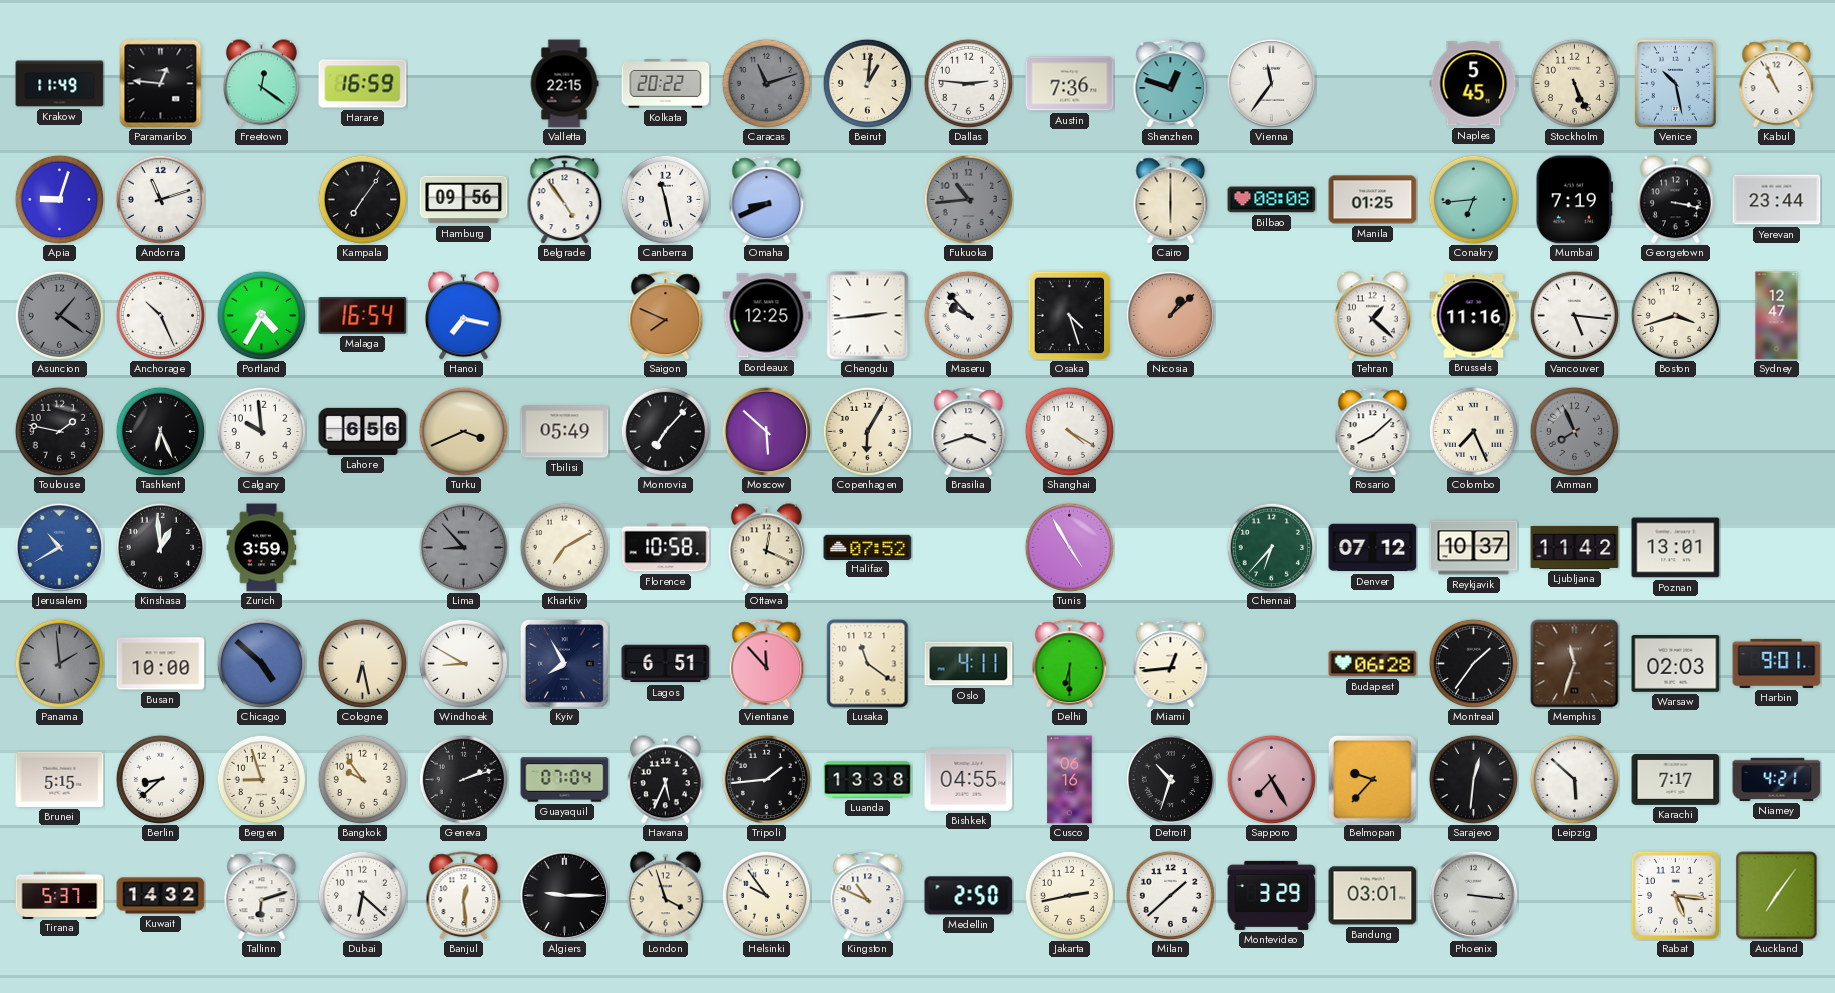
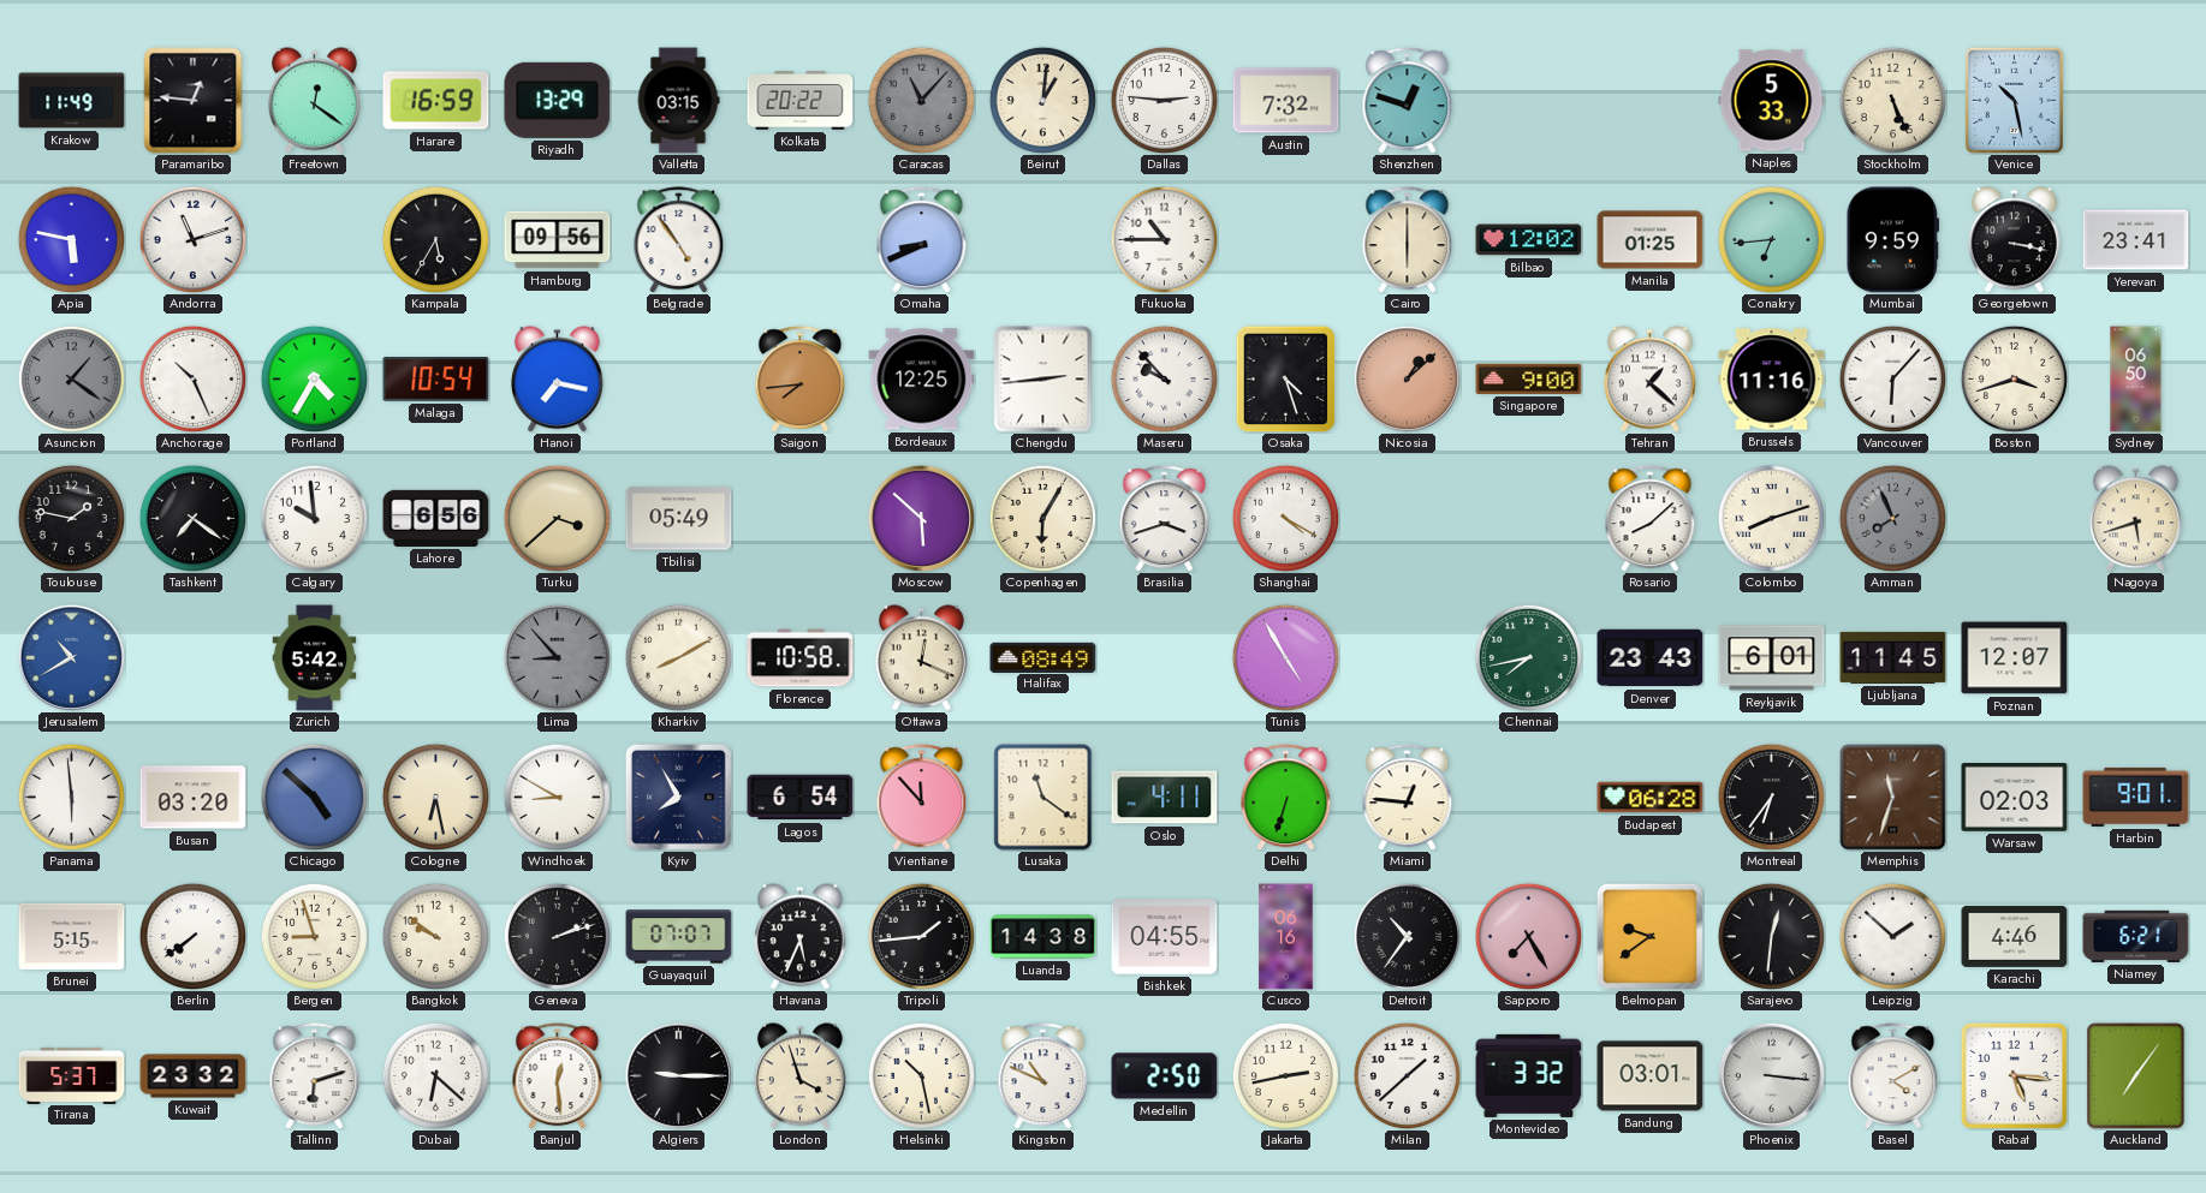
Riyadh: none -> 13:29 (558, 100)
Valletta: 22:15 -> 03:15 (678, 101)
Caracas: 11:12 -> 11:07 (921, 100)
Austin: 7:36 -> 7:32 (1286, 101)
Vienna: 11:36 -> none (1271, 83)
Naples: 5:45 -> 5:33 (1772, 101)
Kabul: 10:56 -> none (1777, 84)
Apia: 9:03 -> 5:47 (71, 239)
Kampala: 7:06 -> 5:35 (435, 239)
Canberra: 11:28 -> none (665, 199)
Fukuoka: 10:44 -> 10:45 (1164, 239)
Fukuoka dial: grey -> white (1164, 239)
Bilbao: 08:08 -> 12:02 (1529, 240)
Mumbai: 7:19 -> 9:59 (1892, 240)
Yerevan: 23:44 -> 23:41 (2136, 240)
Malaga: 16:54 -> 10:54 (436, 380)
Saigon: 7:49 -> 7:44 (801, 380)
Singapore: none -> 9:00 (1529, 378)
Vancouver: 5:16 -> 6:07 (1892, 378)
Sydney: 12:47 -> 06:50 (2136, 380)
Tashkent: 6:26 -> 7:21 (192, 518)
Turku: 3:41 -> 3:38 (557, 518)
Monrovia: 7:07 -> none (665, 431)
Colombo: 7:26 -> 8:12 (1771, 518)
Nagoya: none -> 5:42 (2135, 519)
Kinshasa: 12:59 -> none (160, 547)
Zurich: 3:59 -> 5:42 (315, 658)
Kharkiv: 7:10 -> 8:10 (678, 657)
Halifax: 07:52 -> 08:49 (1043, 657)
Chennai: 6:37 -> 7:43 (1528, 657)
Denver: 07:12 -> 23:43 (1651, 658)
Reykjavik: 10:37 -> 6:01 (1772, 658)
Ljubljana: 11:42 -> 11:45 (1893, 657)
Poznan: 13:01 -> 12:07 (2015, 658)
Panama: 1:59 -> 5:59 (71, 797)
Panama dial: grey -> white (71, 797)
Busan: 10:00 -> 03:20 (194, 798)
Lagos: 6:51 -> 6:54 (801, 798)
Delhi: 6:30 -> 6:33 (1286, 798)
Miami: 12:44 -> 12:46 (1408, 798)
Montreal: 1:36 -> 6:36 (1771, 797)
Berlin: 8:38 -> 7:39 (192, 936)
Bangkok: 9:54 -> 9:51 (435, 936)
Guayaquil: 07:04 -> 07:07 (679, 937)
Luanda: 13:38 -> 14:38 (1043, 937)
Detroit: 10:33 -> 10:36 (1407, 936)
Belmopan: 9:37 -> 9:39 (1649, 936)
Leipzig: 5:52 -> 1:52 (1892, 936)
Karachi: 7:17 -> 4:46 (2015, 936)
Niamey: 4:21 -> 6:21 (2136, 936)
Kuwait: 14:32 -> 23:32 (194, 1076)
Helsinki: 9:54 -> 10:28 (921, 1075)
Montevideo: 3:29 -> 3:32 (1529, 1075)
Basel: none -> 4:10 (1893, 1076)
